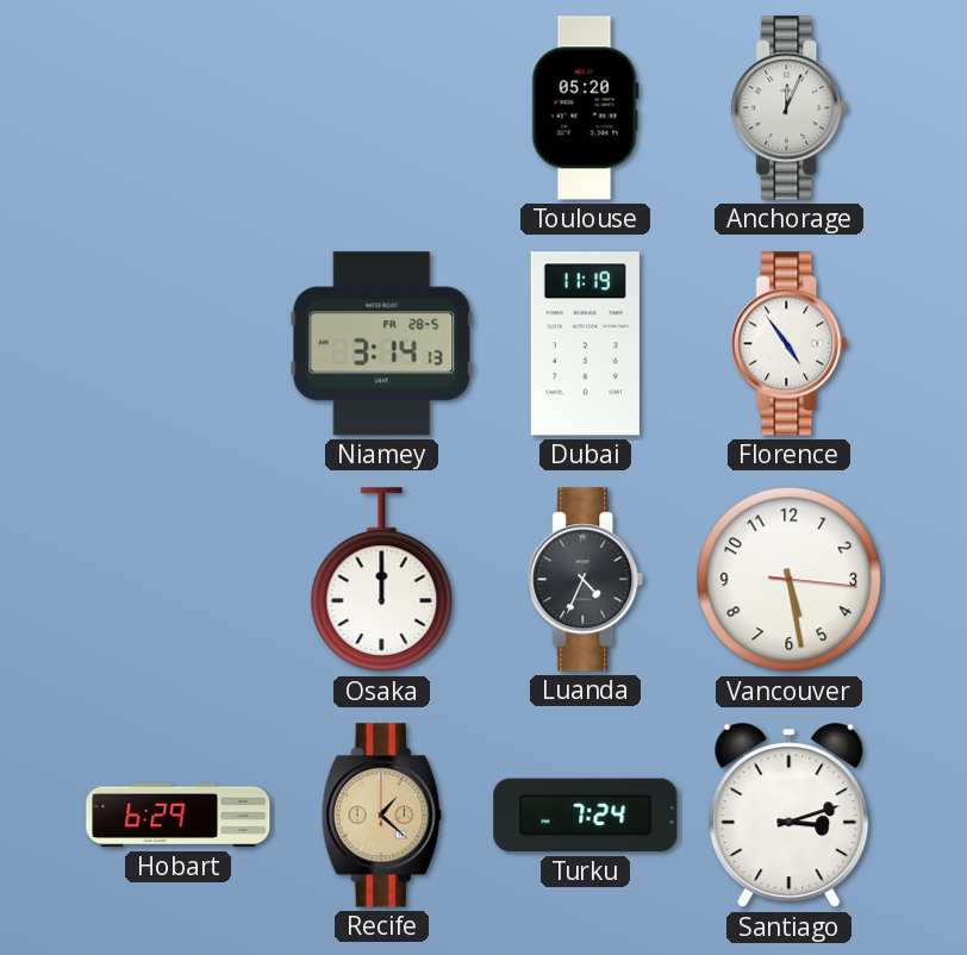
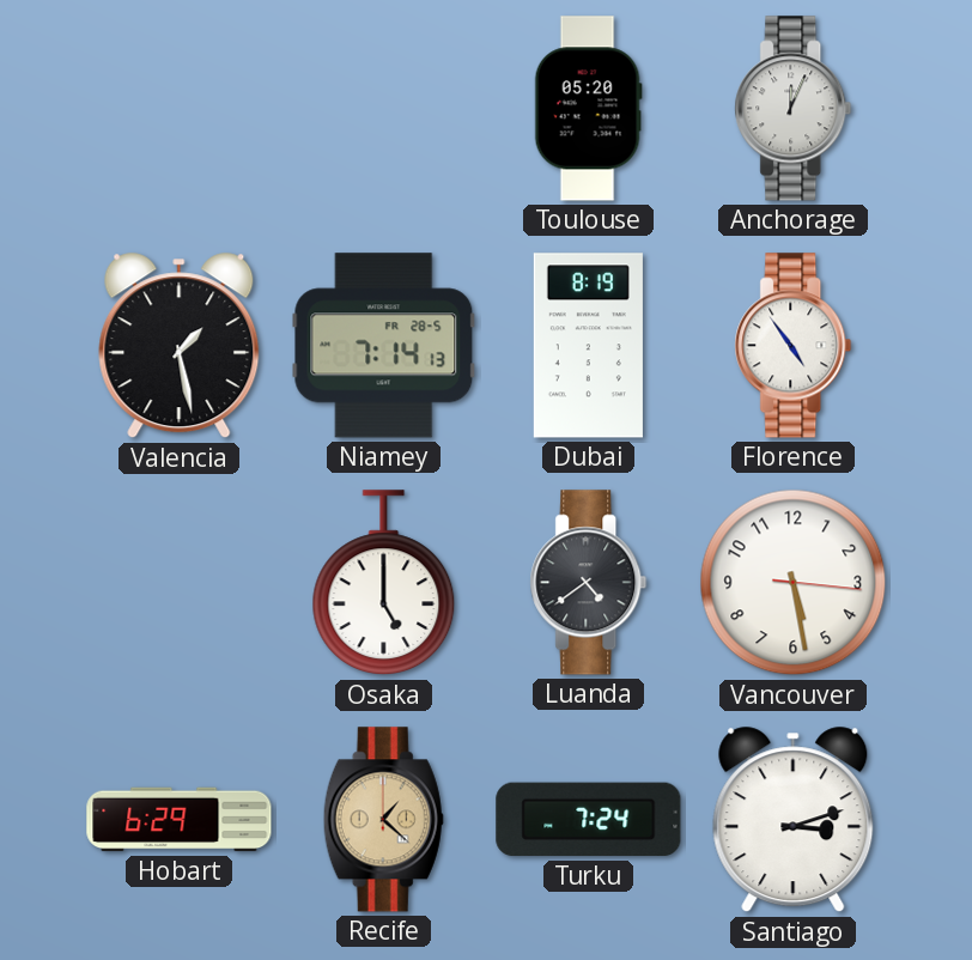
Valencia: none -> 1:28 (180, 346)
Niamey: 3:14 -> 7:14 (384, 346)
Dubai: 11:19 -> 8:19 (588, 346)
Osaka: 12:00 -> 5:00 (384, 583)
Luanda: 4:34 -> 4:39 (589, 583)
